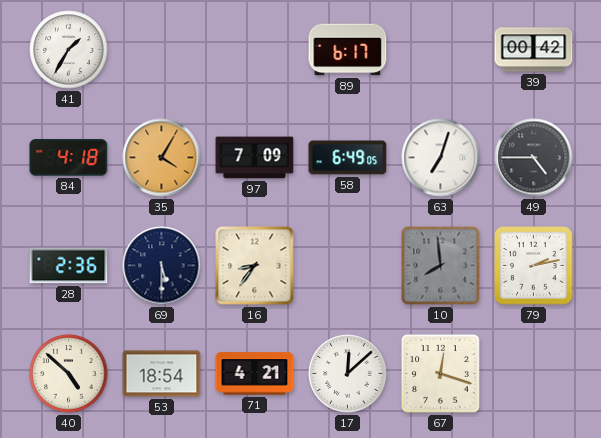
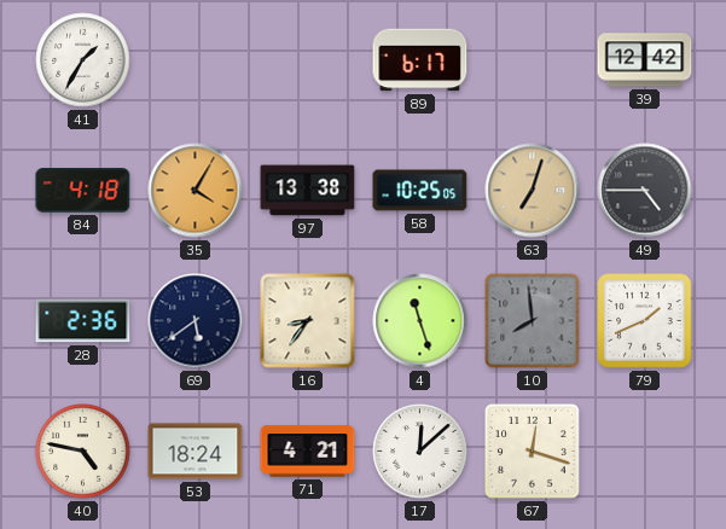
39: 00:42 -> 12:42 (645, 60)
97: 7:09 -> 13:38 (308, 191)
58: 6:49 -> 10:25 (420, 191)
63 dial: white -> champagne (533, 191)
69: 5:30 -> 5:39 (196, 321)
4: none -> 11:27 (420, 321)
79: 2:13 -> 1:41 (645, 321)
40: 4:52 -> 4:47 (83, 452)
53: 18:54 -> 18:24 (196, 452)
